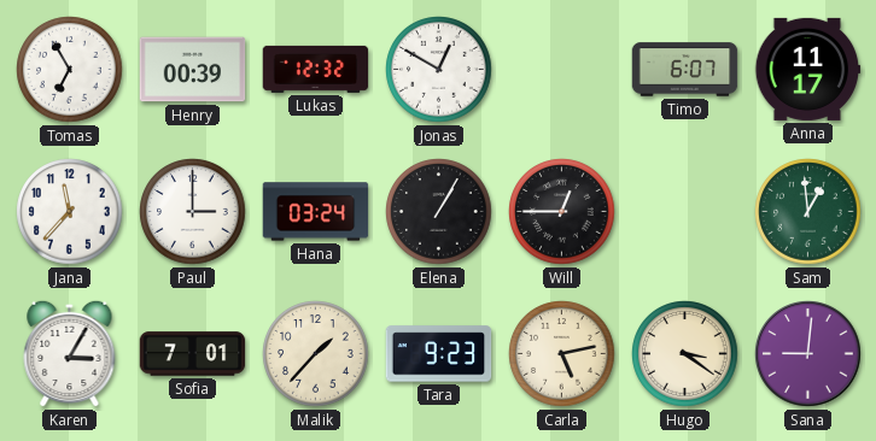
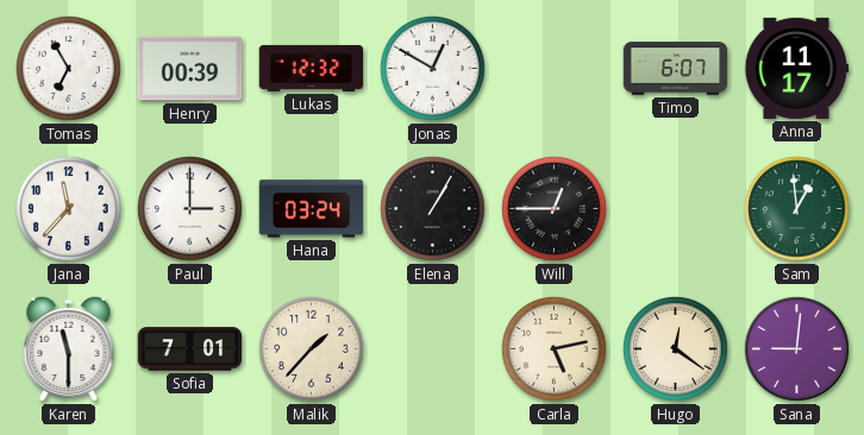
Karen: 3:05 -> 11:30 (69, 348)
Tara: 9:23 -> none (439, 354)
Hugo: 3:21 -> 12:21 (676, 349)
